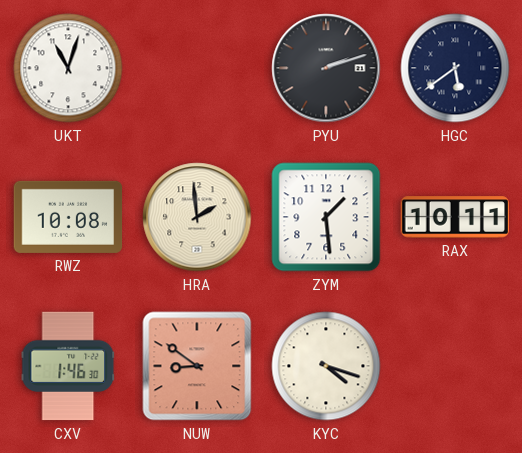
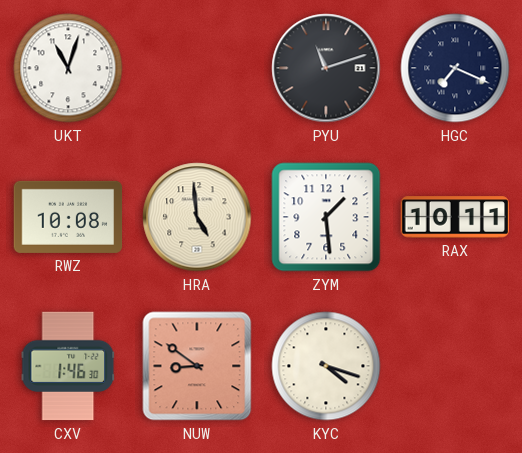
PYU: 2:12 -> 11:12 (326, 68)
HGC: 5:39 -> 7:19 (455, 68)
HRA: 1:59 -> 4:59 (197, 217)
